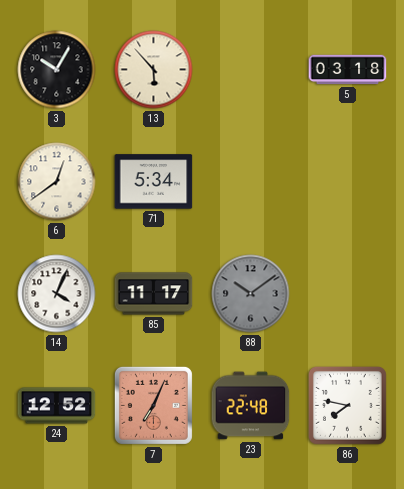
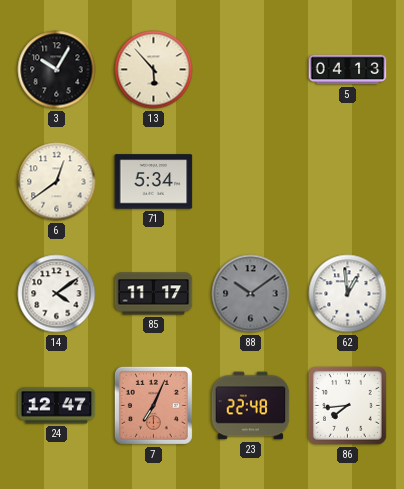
5: 03:18 -> 04:13 (348, 70)
14: 4:04 -> 4:09 (57, 294)
62: none -> 12:59 (348, 294)
24: 12:52 -> 12:47 (57, 406)
86: 7:47 -> 7:44 (348, 406)
